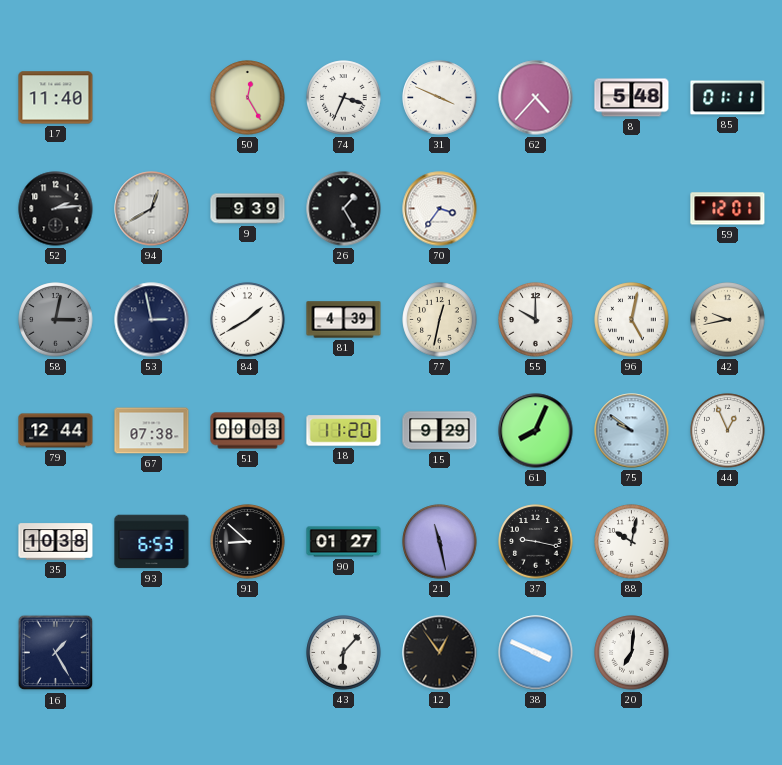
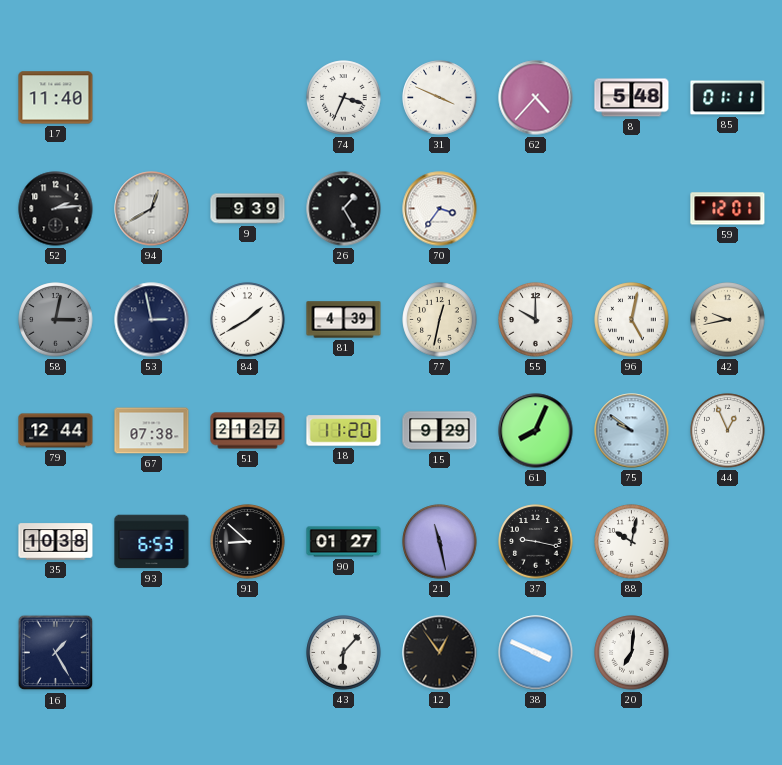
50: 12:25 -> none (248, 98)
51: 00:03 -> 21:27 (248, 431)
